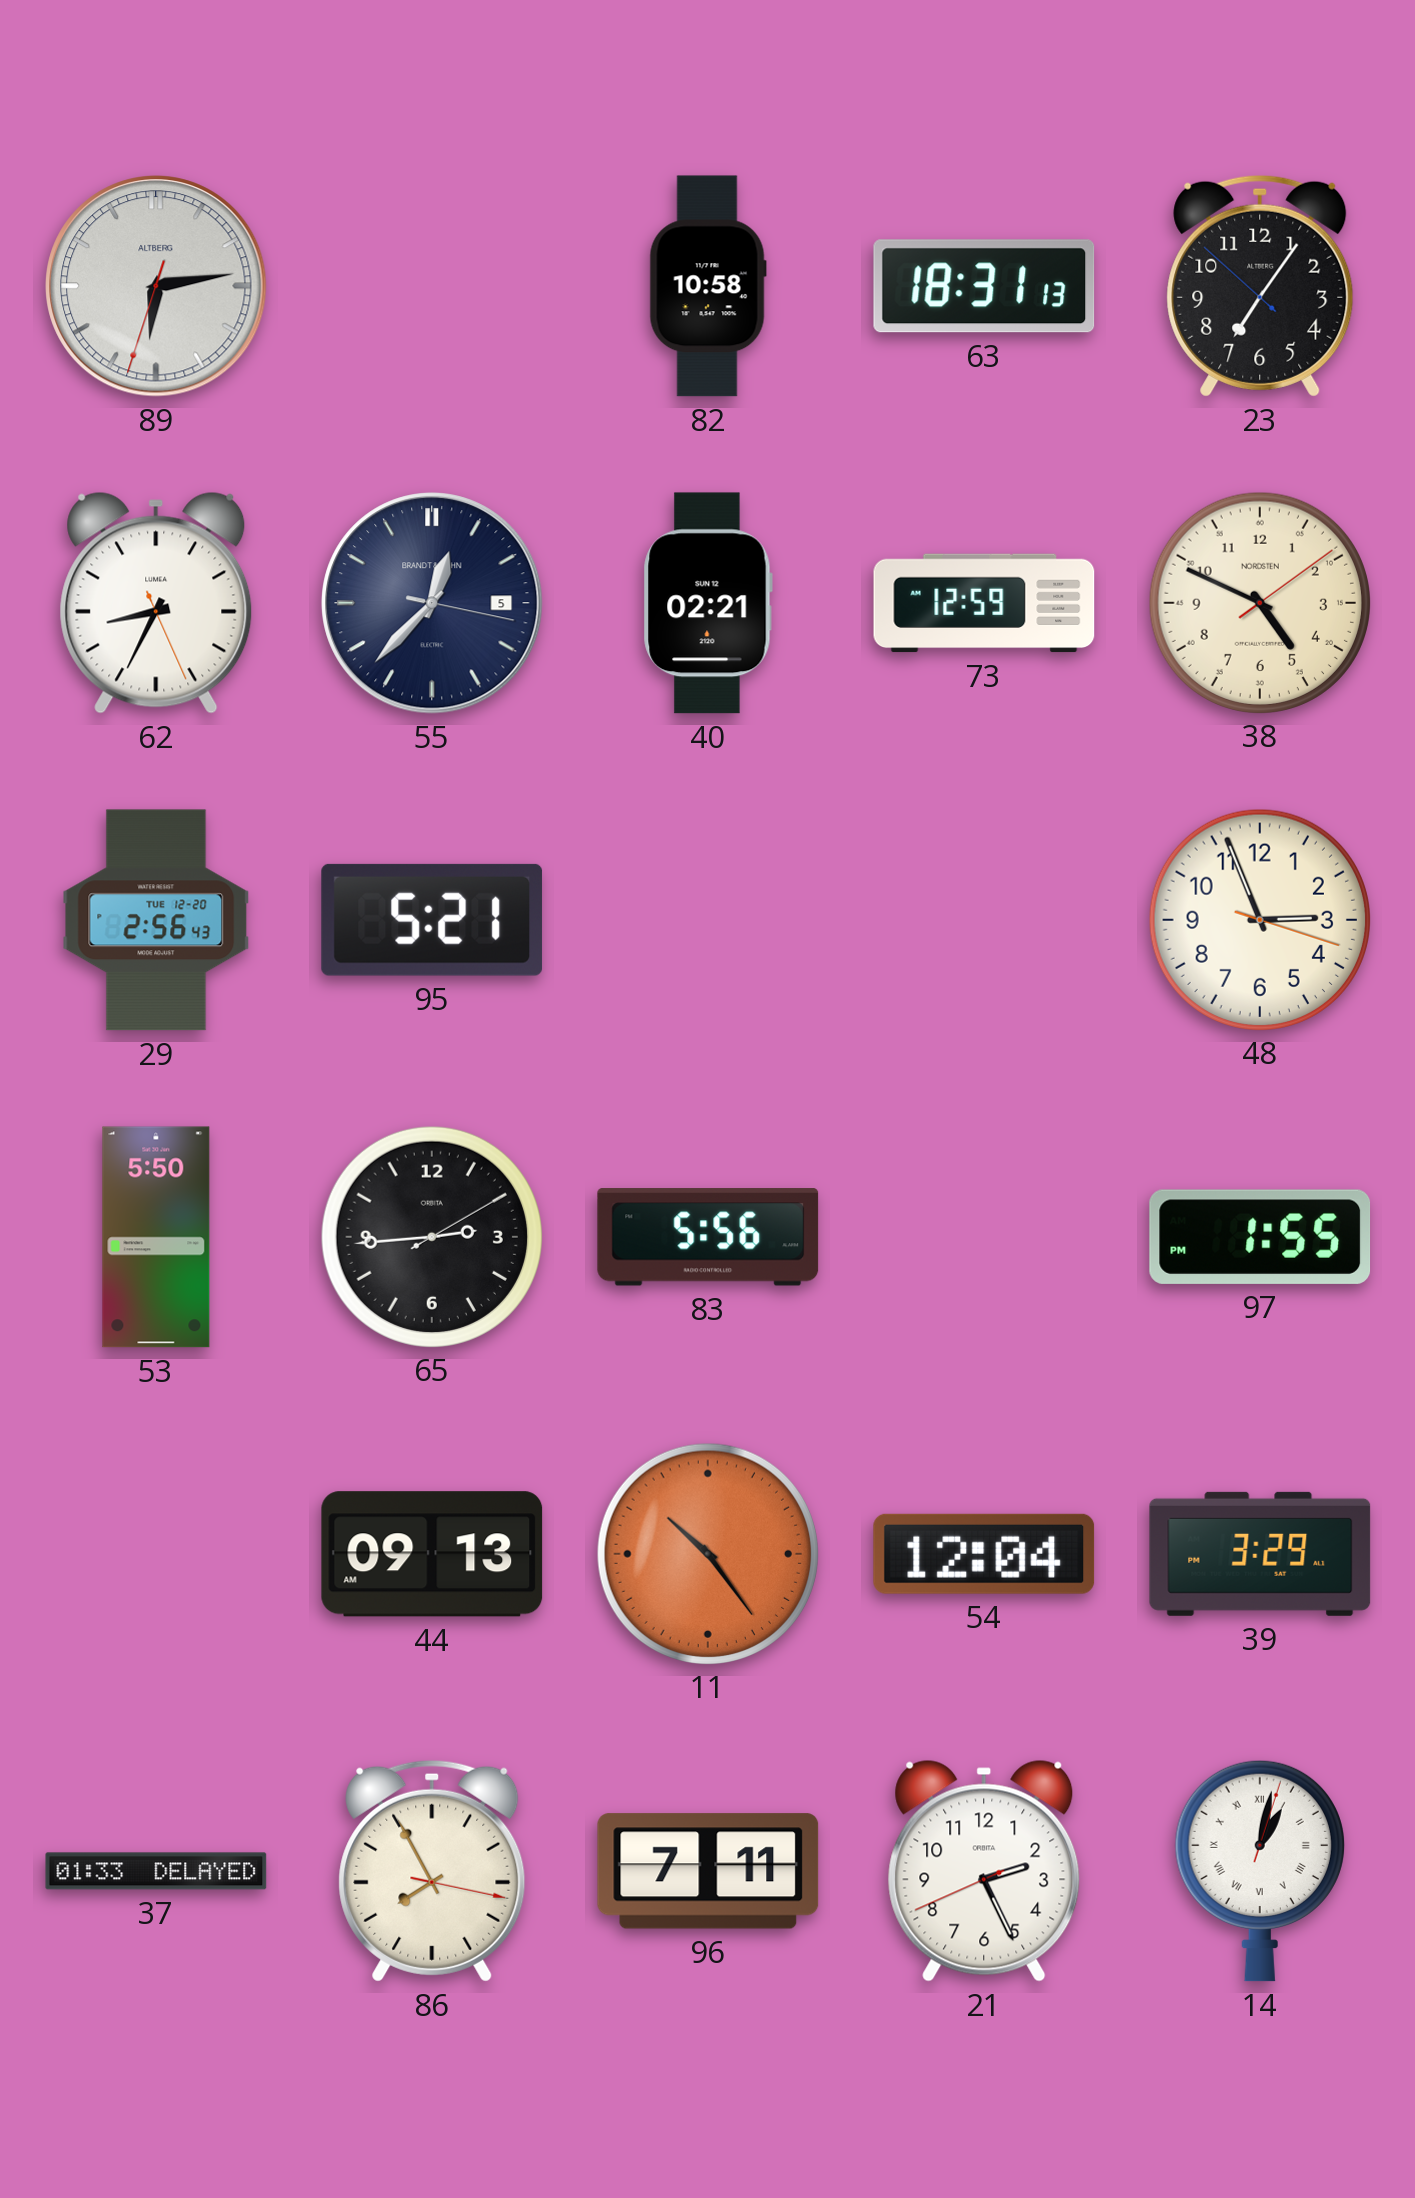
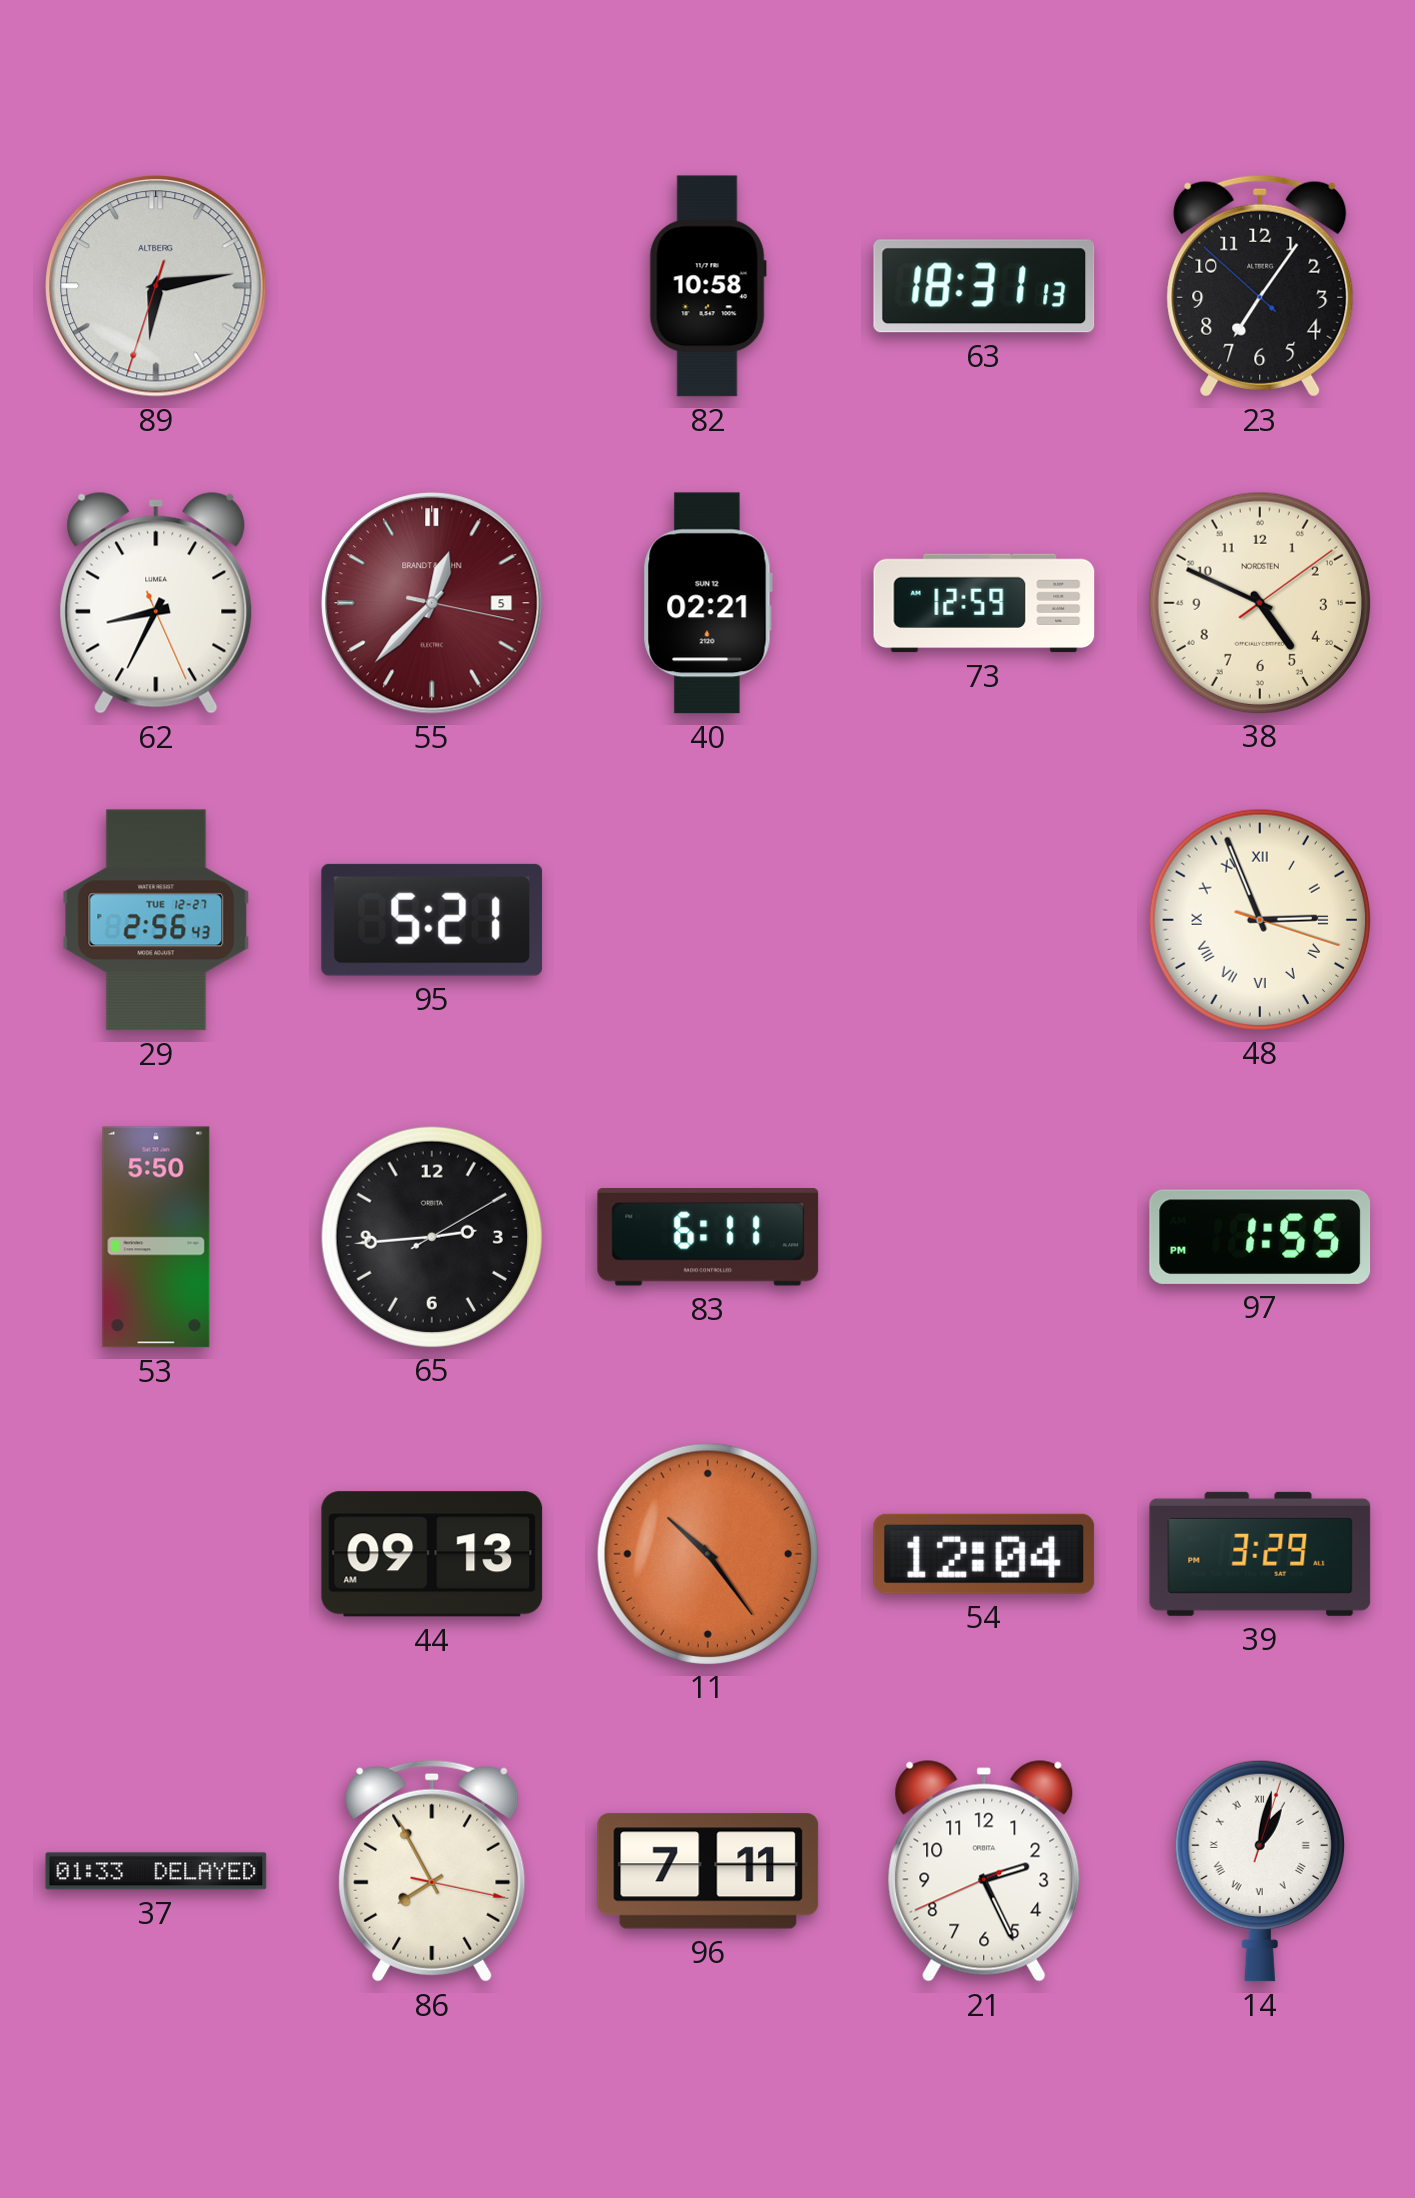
55 dial: navy -> burgundy (432, 603)
29 date: TUE 12-20 -> TUE 12-27 (156, 920)
48 numerals: Arabic -> Roman (1259, 919)
83: 5:56 -> 6:11 (708, 1237)
